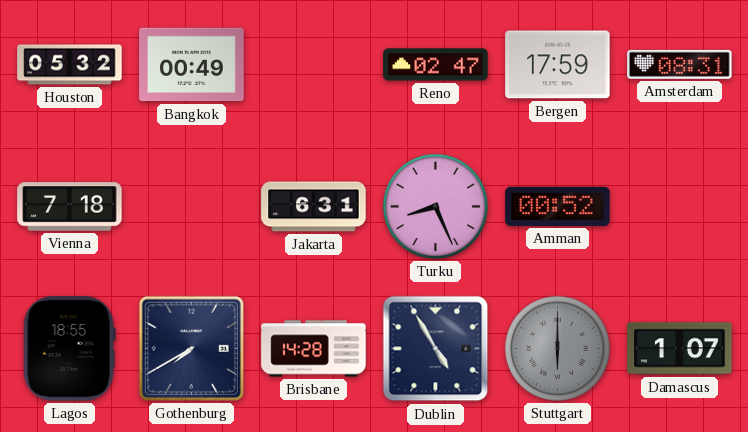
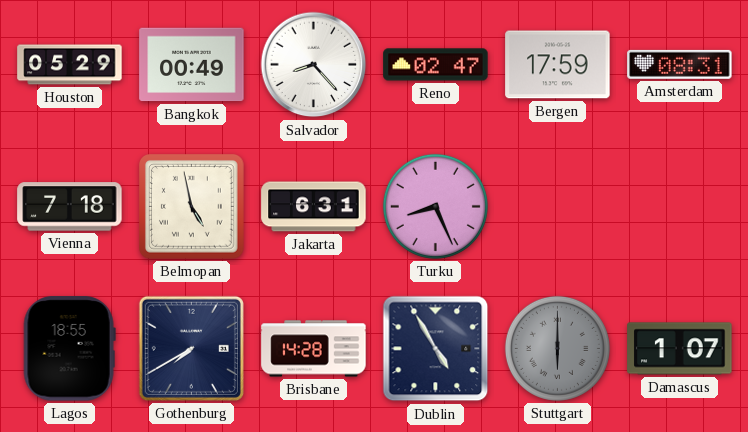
Houston: 05:32 -> 05:29 (70, 65)
Salvador: none -> 8:23 (314, 65)
Belmopan: none -> 4:58 (192, 207)
Amman: 00:52 -> none (558, 206)
